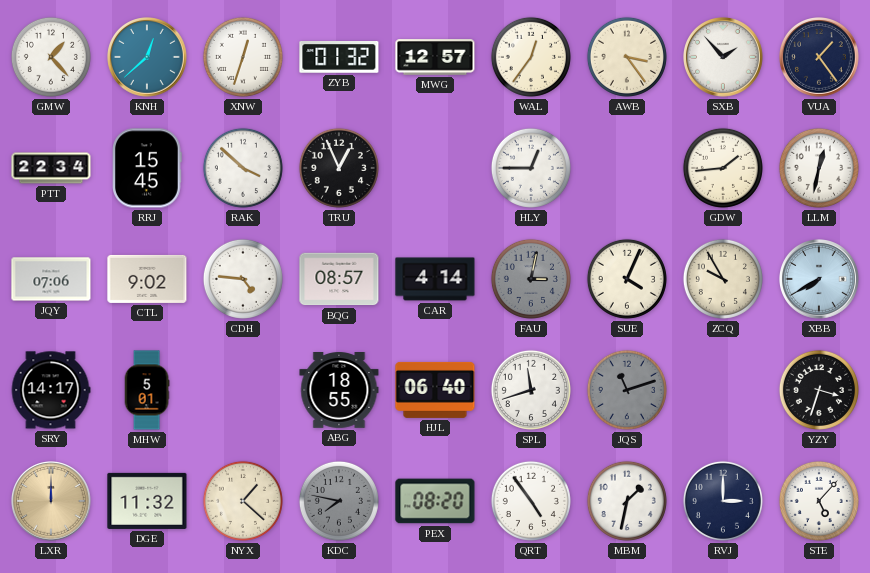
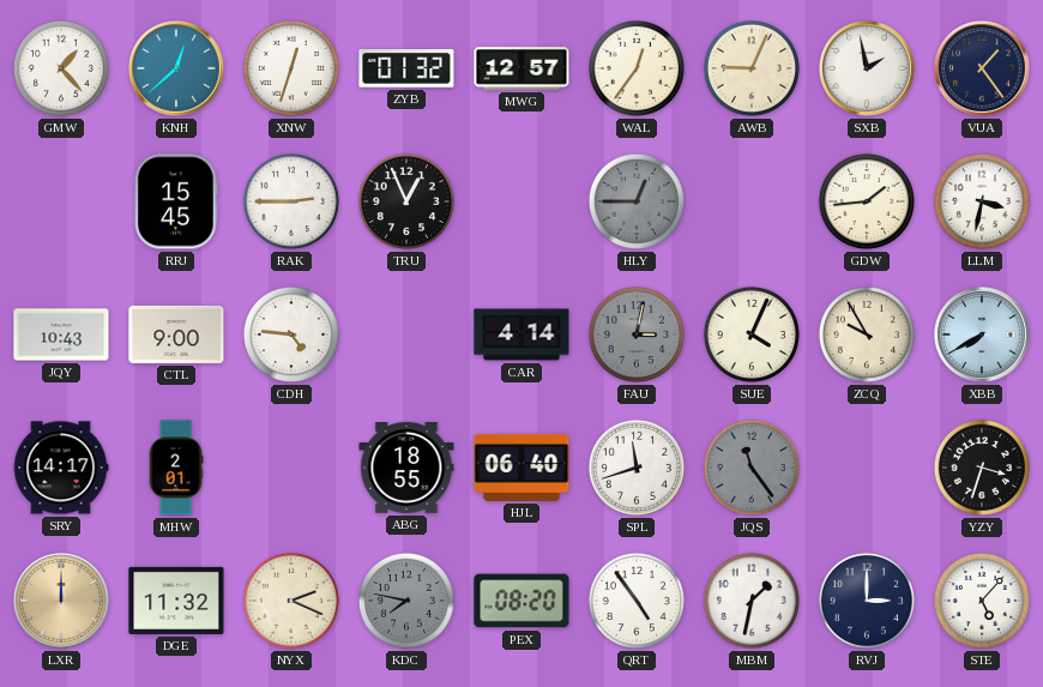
AWB: 3:24 -> 9:04 (752, 68)
SXB: 1:53 -> 1:58 (868, 70)
PTT: 22:34 -> none (51, 168)
RAK: 3:52 -> 2:45 (291, 201)
HLY dial: white -> grey (637, 201)
LLM: 12:32 -> 3:32 (982, 201)
JQY: 07:06 -> 10:43 (61, 335)
CTL: 9:02 -> 9:00 (176, 335)
BQG: 08:57 -> none (339, 279)
MHW: 5:01 -> 2:01 (176, 468)
JQS: 11:12 -> 11:24 (752, 468)
NYX: 1:22 -> 2:19 (291, 601)
